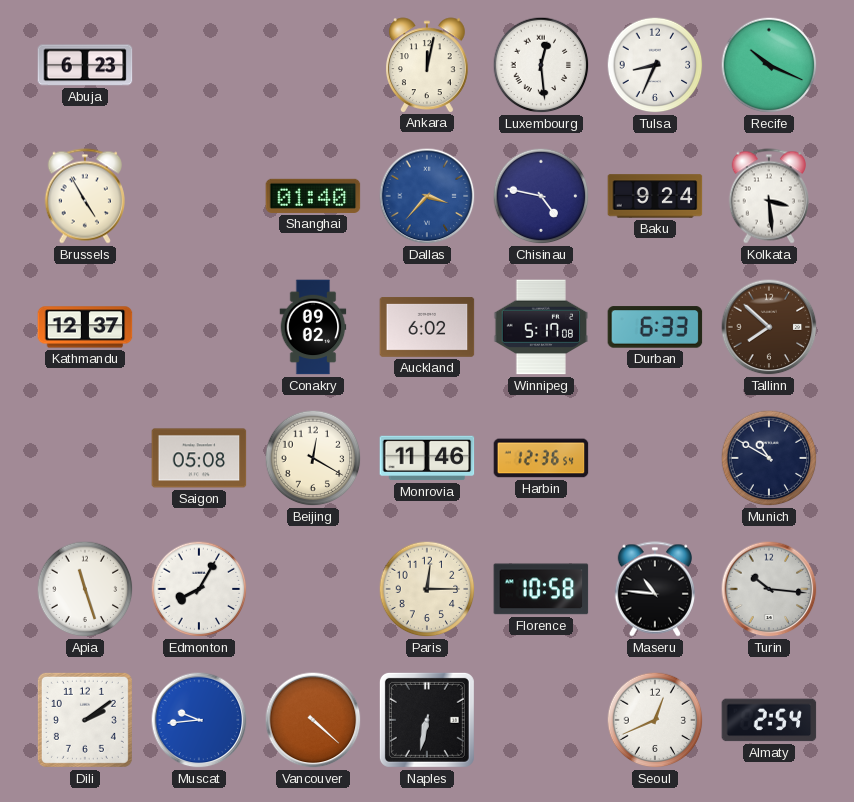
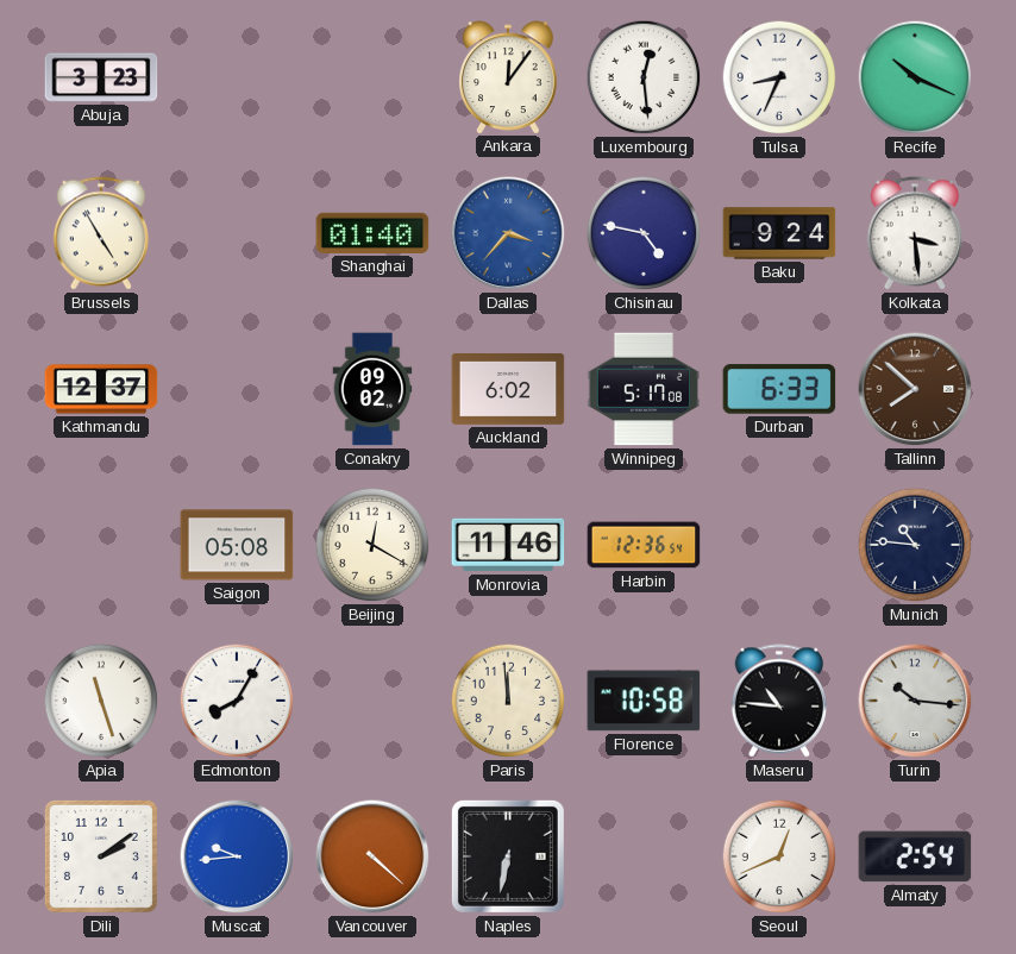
Abuja: 6:23 -> 3:23 (101, 77)
Ankara: 12:02 -> 12:06 (509, 77)
Munich: 10:50 -> 10:46 (915, 545)
Paris: 12:15 -> 11:59 (508, 701)
